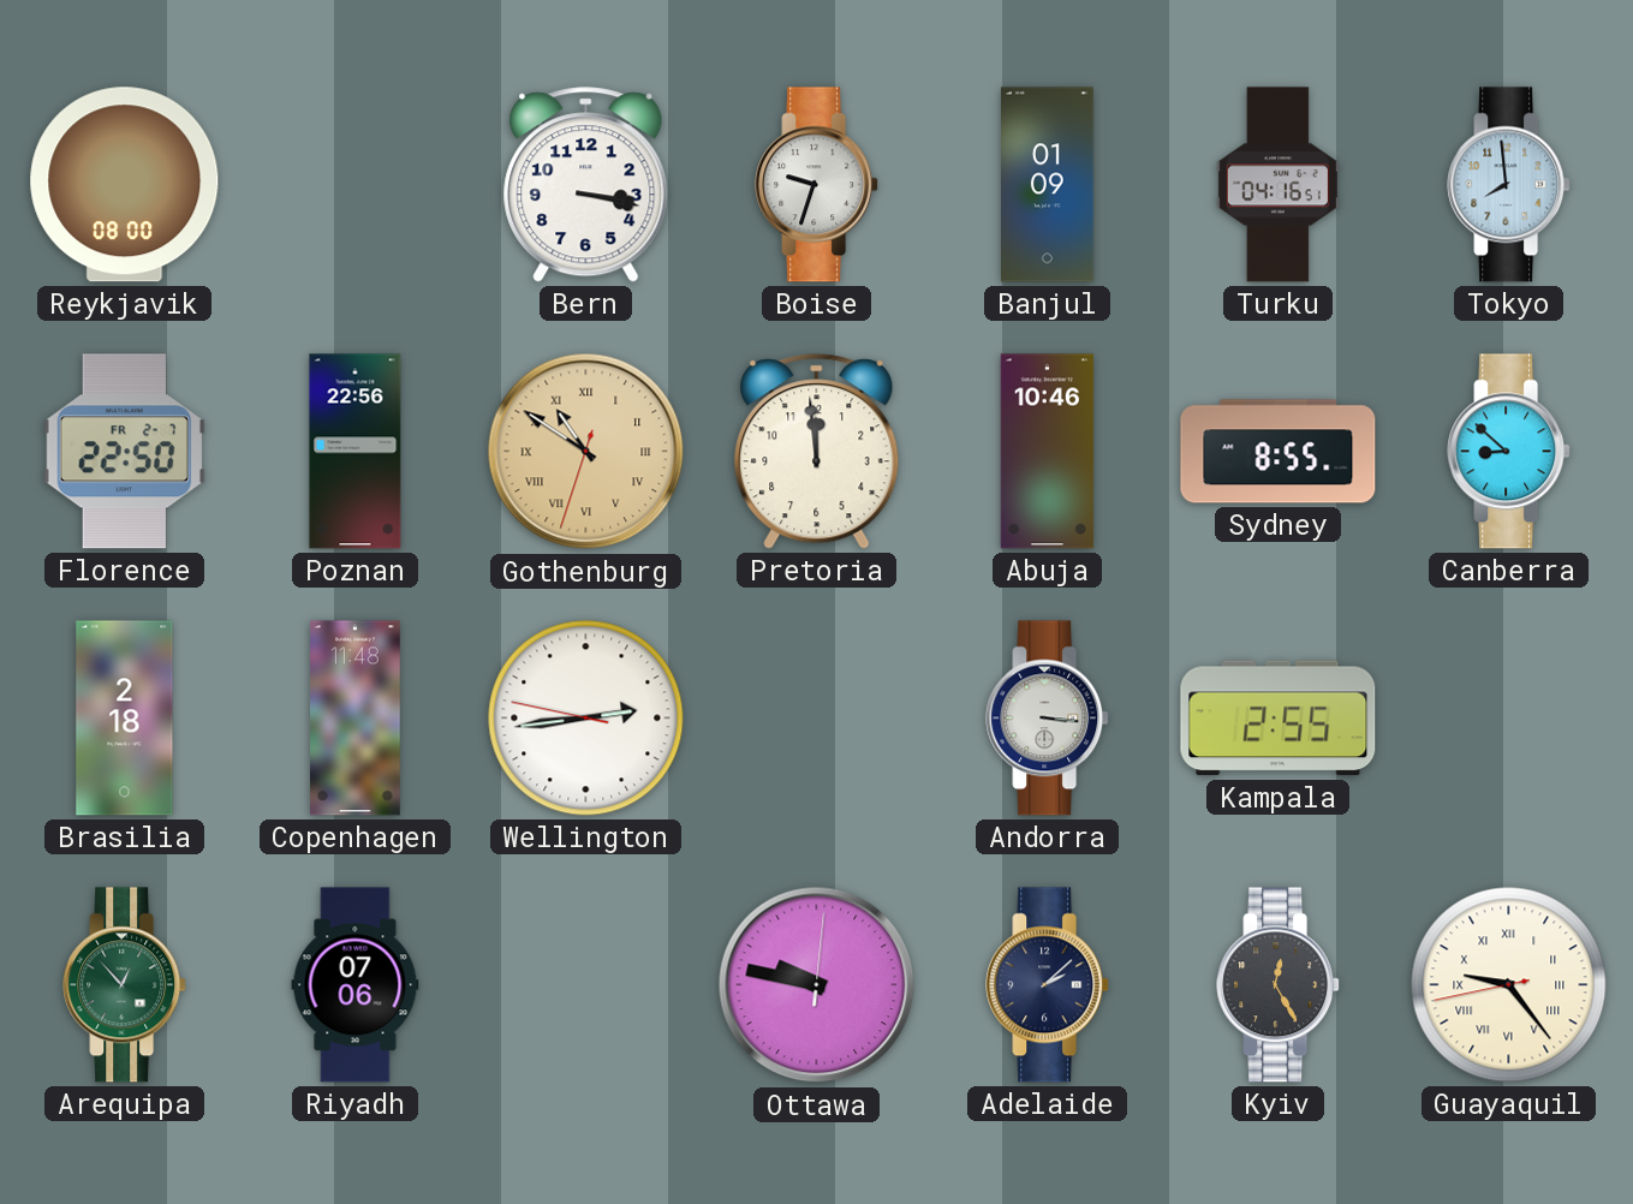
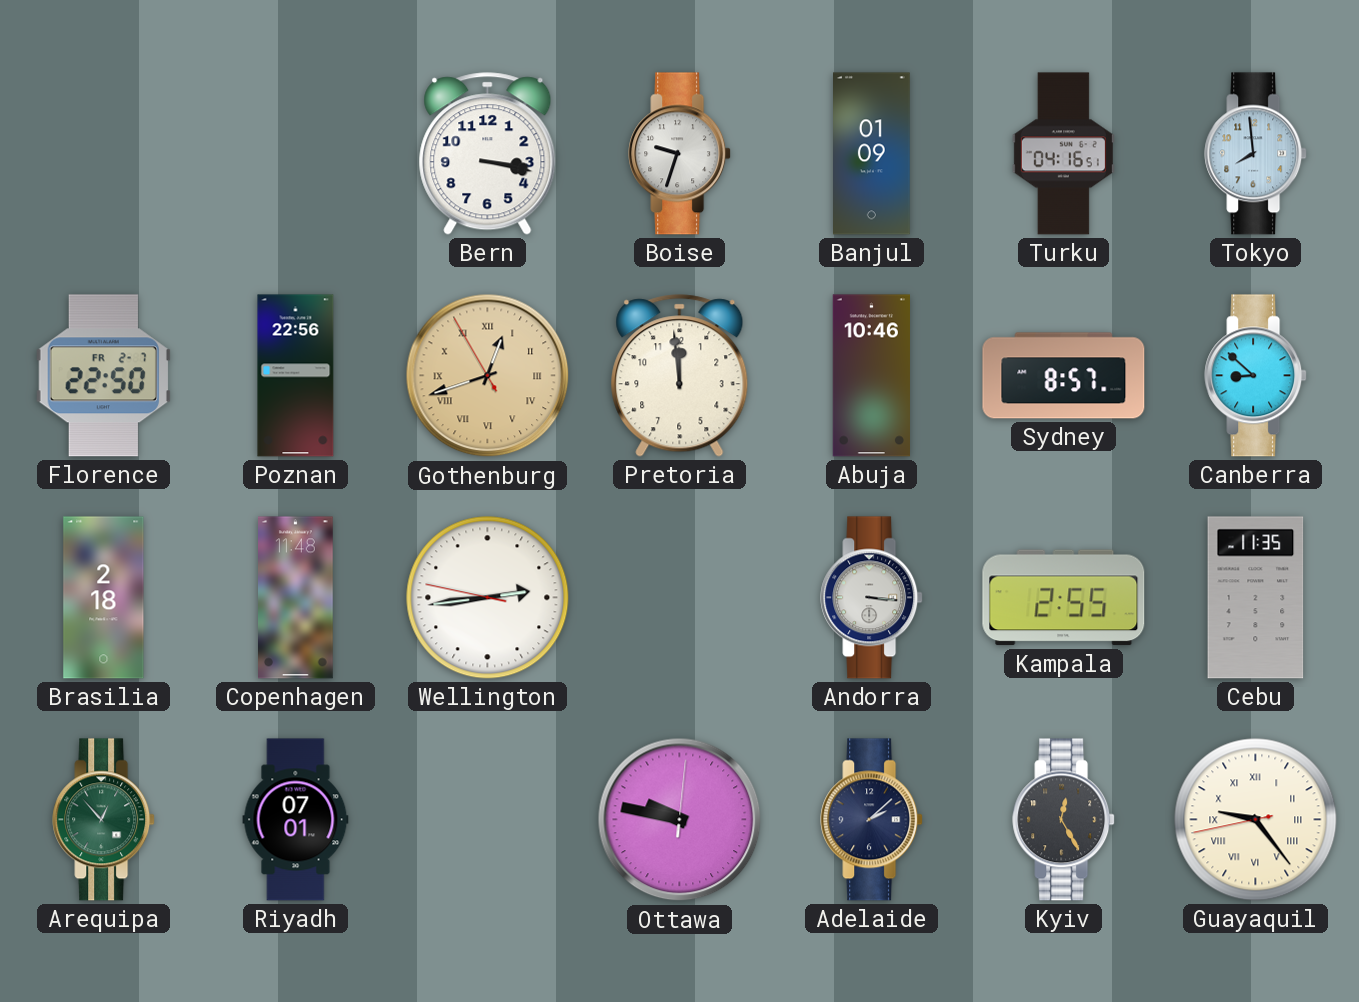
Reykjavik: 08:00 -> none (125, 185)
Gothenburg: 10:50 -> 12:41 (488, 376)
Sydney: 8:55 -> 8:57 (1064, 376)
Cebu: none -> 11:35 (1256, 598)
Riyadh: 07:06 -> 07:01 (296, 820)
